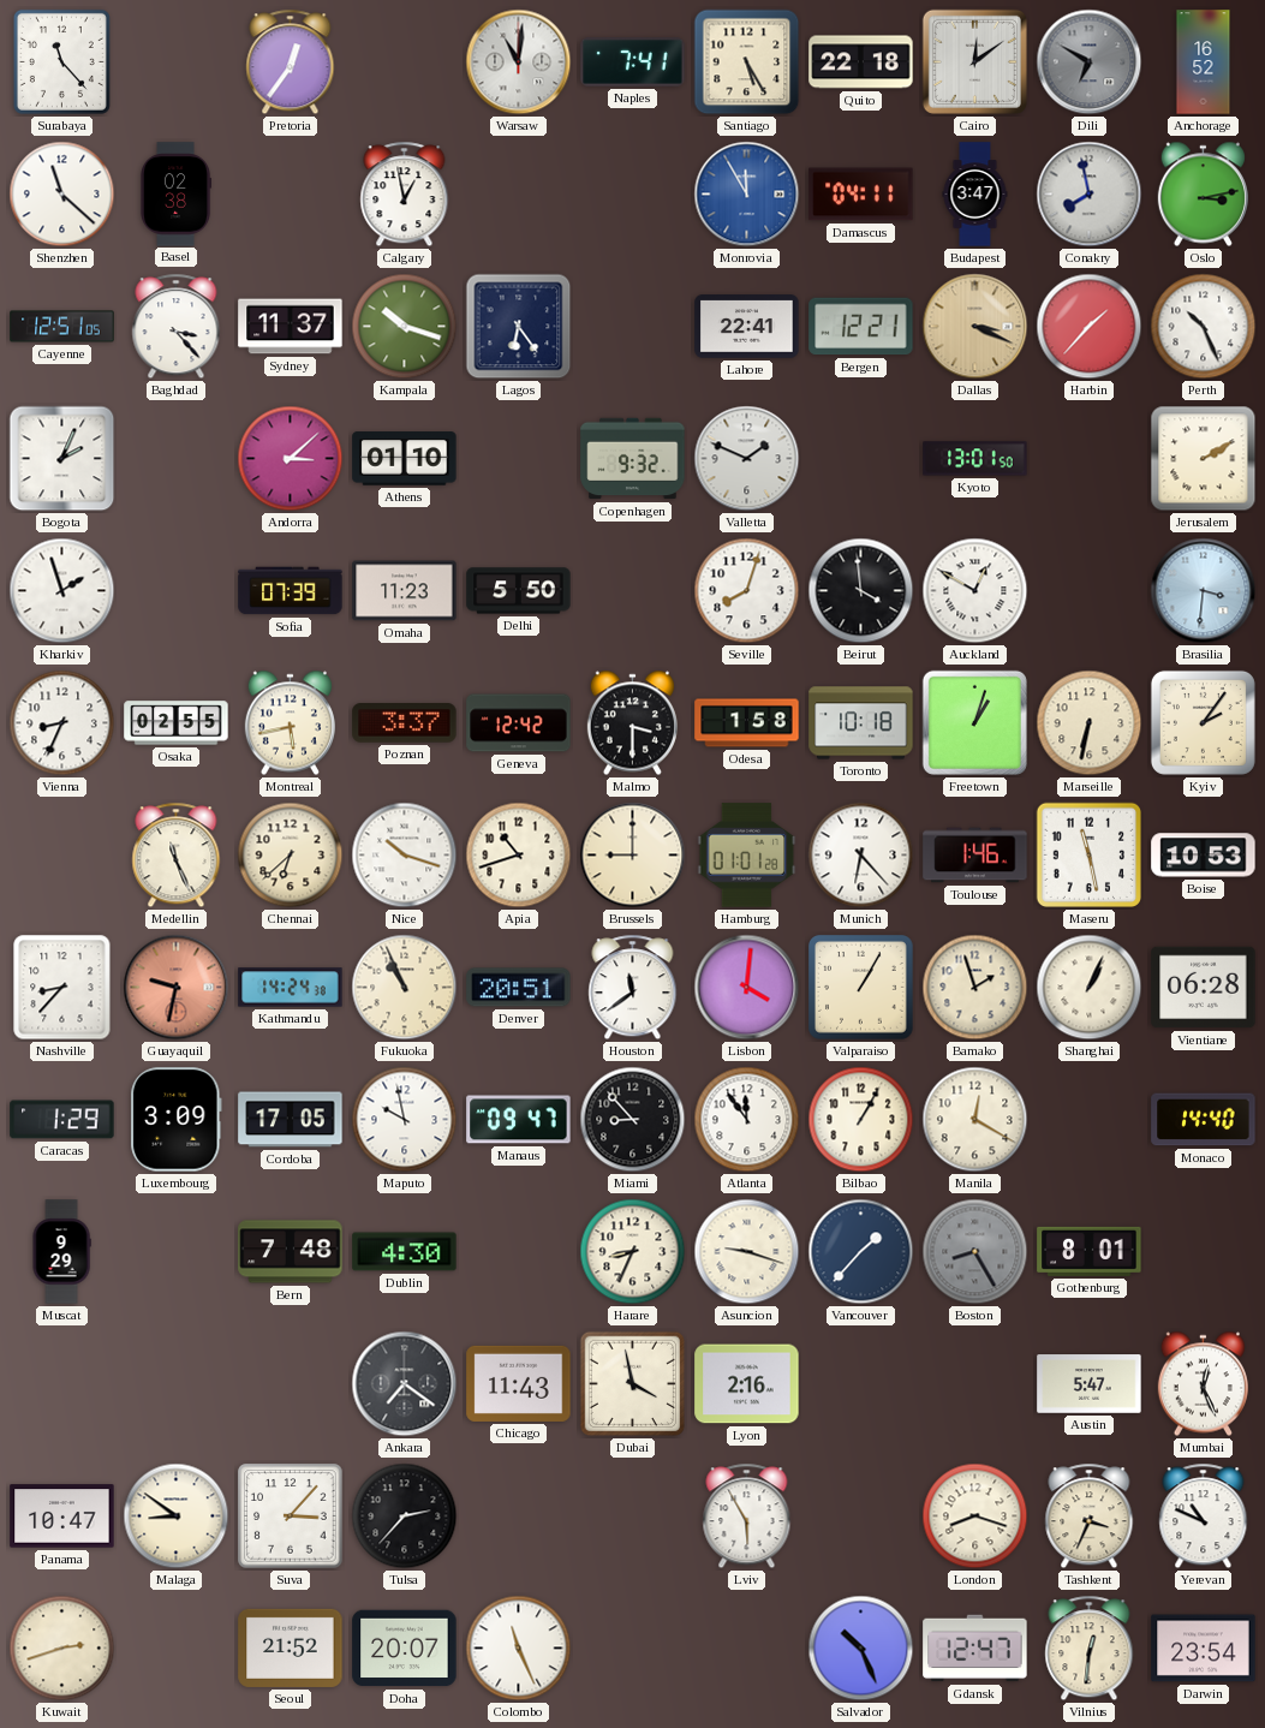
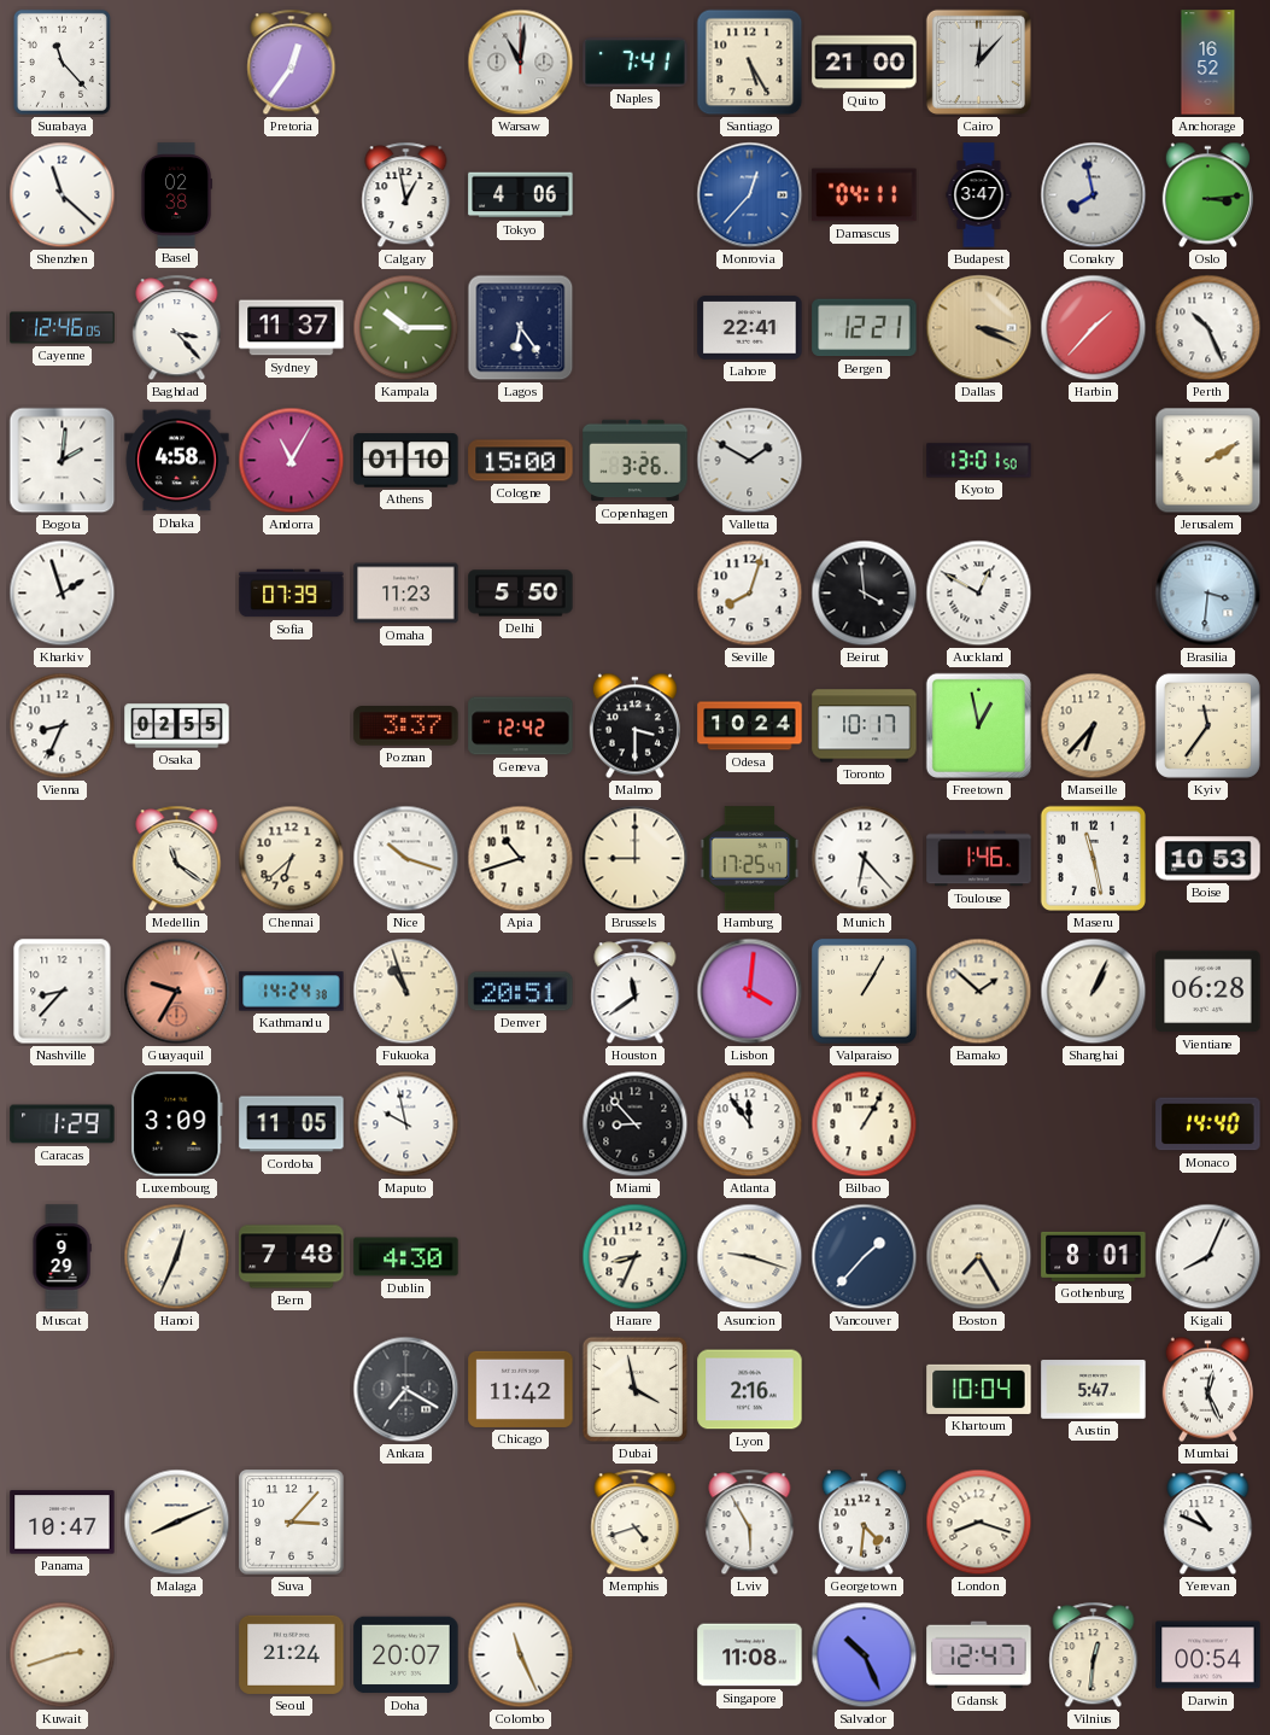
Quito: 22:18 -> 21:00 (865, 63)
Cairo: 12:09 -> 12:07 (978, 62)
Dili: 6:50 -> none (1090, 62)
Tokyo: none -> 4:06 (521, 195)
Monrovia: 11:55 -> 12:37 (750, 195)
Oslo: 3:13 -> 3:14 (1207, 195)
Cayenne: 12:51 -> 12:46 (63, 328)
Kampala: 10:18 -> 10:15 (406, 328)
Bogota: 2:04 -> 2:01 (63, 461)
Dhaka: none -> 4:58 (177, 461)
Andorra: 3:08 -> 11:05 (292, 461)
Cologne: none -> 15:00 (521, 461)
Copenhagen: 9:32 -> 3:26 (636, 461)
Valletta: 1:49 -> 1:50 (750, 461)
Montreal: 5:43 -> none (290, 723)
Odesa: 1:58 -> 10:24 (750, 726)
Toronto: 10:18 -> 10:17 (865, 726)
Freetown: 1:03 -> 12:58 (978, 725)
Marseille: 6:32 -> 6:37 (1094, 726)
Kyiv: 2:06 -> 11:36 (1207, 725)
Medellin: 11:26 -> 11:21 (177, 859)
Hamburg: 01:01 -> 17:25 (750, 859)
Guayaquil: 9:32 -> 9:35 (177, 992)
Fukuoka: 10:56 -> 10:57 (406, 992)
Bamako: 1:57 -> 1:52 (979, 992)
Cordoba: 17:05 -> 11:05 (292, 1124)
Manaus: 09:47 -> none (519, 1120)
Manila: 12:20 -> none (975, 1120)
Hanoi: none -> 12:34 (177, 1257)
Boston: 8:25 -> 7:25 (979, 1257)
Boston dial: grey -> cream (979, 1257)
Kigali: none -> 8:04 (1208, 1257)
Ankara: 7:21 -> 7:20 (406, 1390)
Chicago: 11:43 -> 11:42 (521, 1389)
Khartoum: none -> 10:04 (979, 1389)
Malaga: 8:51 -> 8:11 (177, 1523)
Tulsa: 2:37 -> none (405, 1517)
Memphis: none -> 4:42 (636, 1523)
Georgetown: none -> 4:31 (864, 1523)
Tashkent: 3:34 -> none (1090, 1517)
Seoul: 21:52 -> 21:24 (292, 1654)
Singapore: none -> 11:08 (750, 1655)
Darwin: 23:54 -> 00:54 (1208, 1655)
